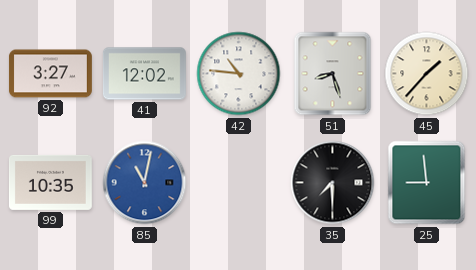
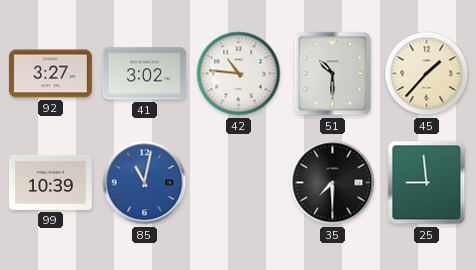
41: 12:02 -> 3:02 (144, 74)
51: 8:27 -> 10:30 (333, 74)
99: 10:35 -> 10:39 (50, 182)
